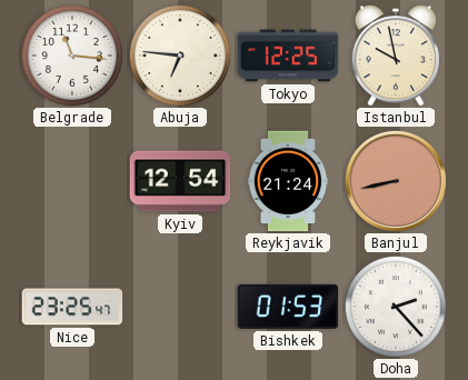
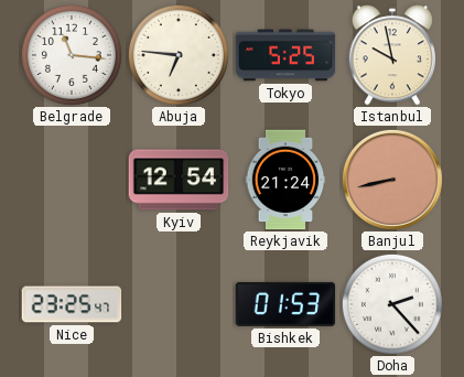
Tokyo: 12:25 -> 5:25 (285, 55)
